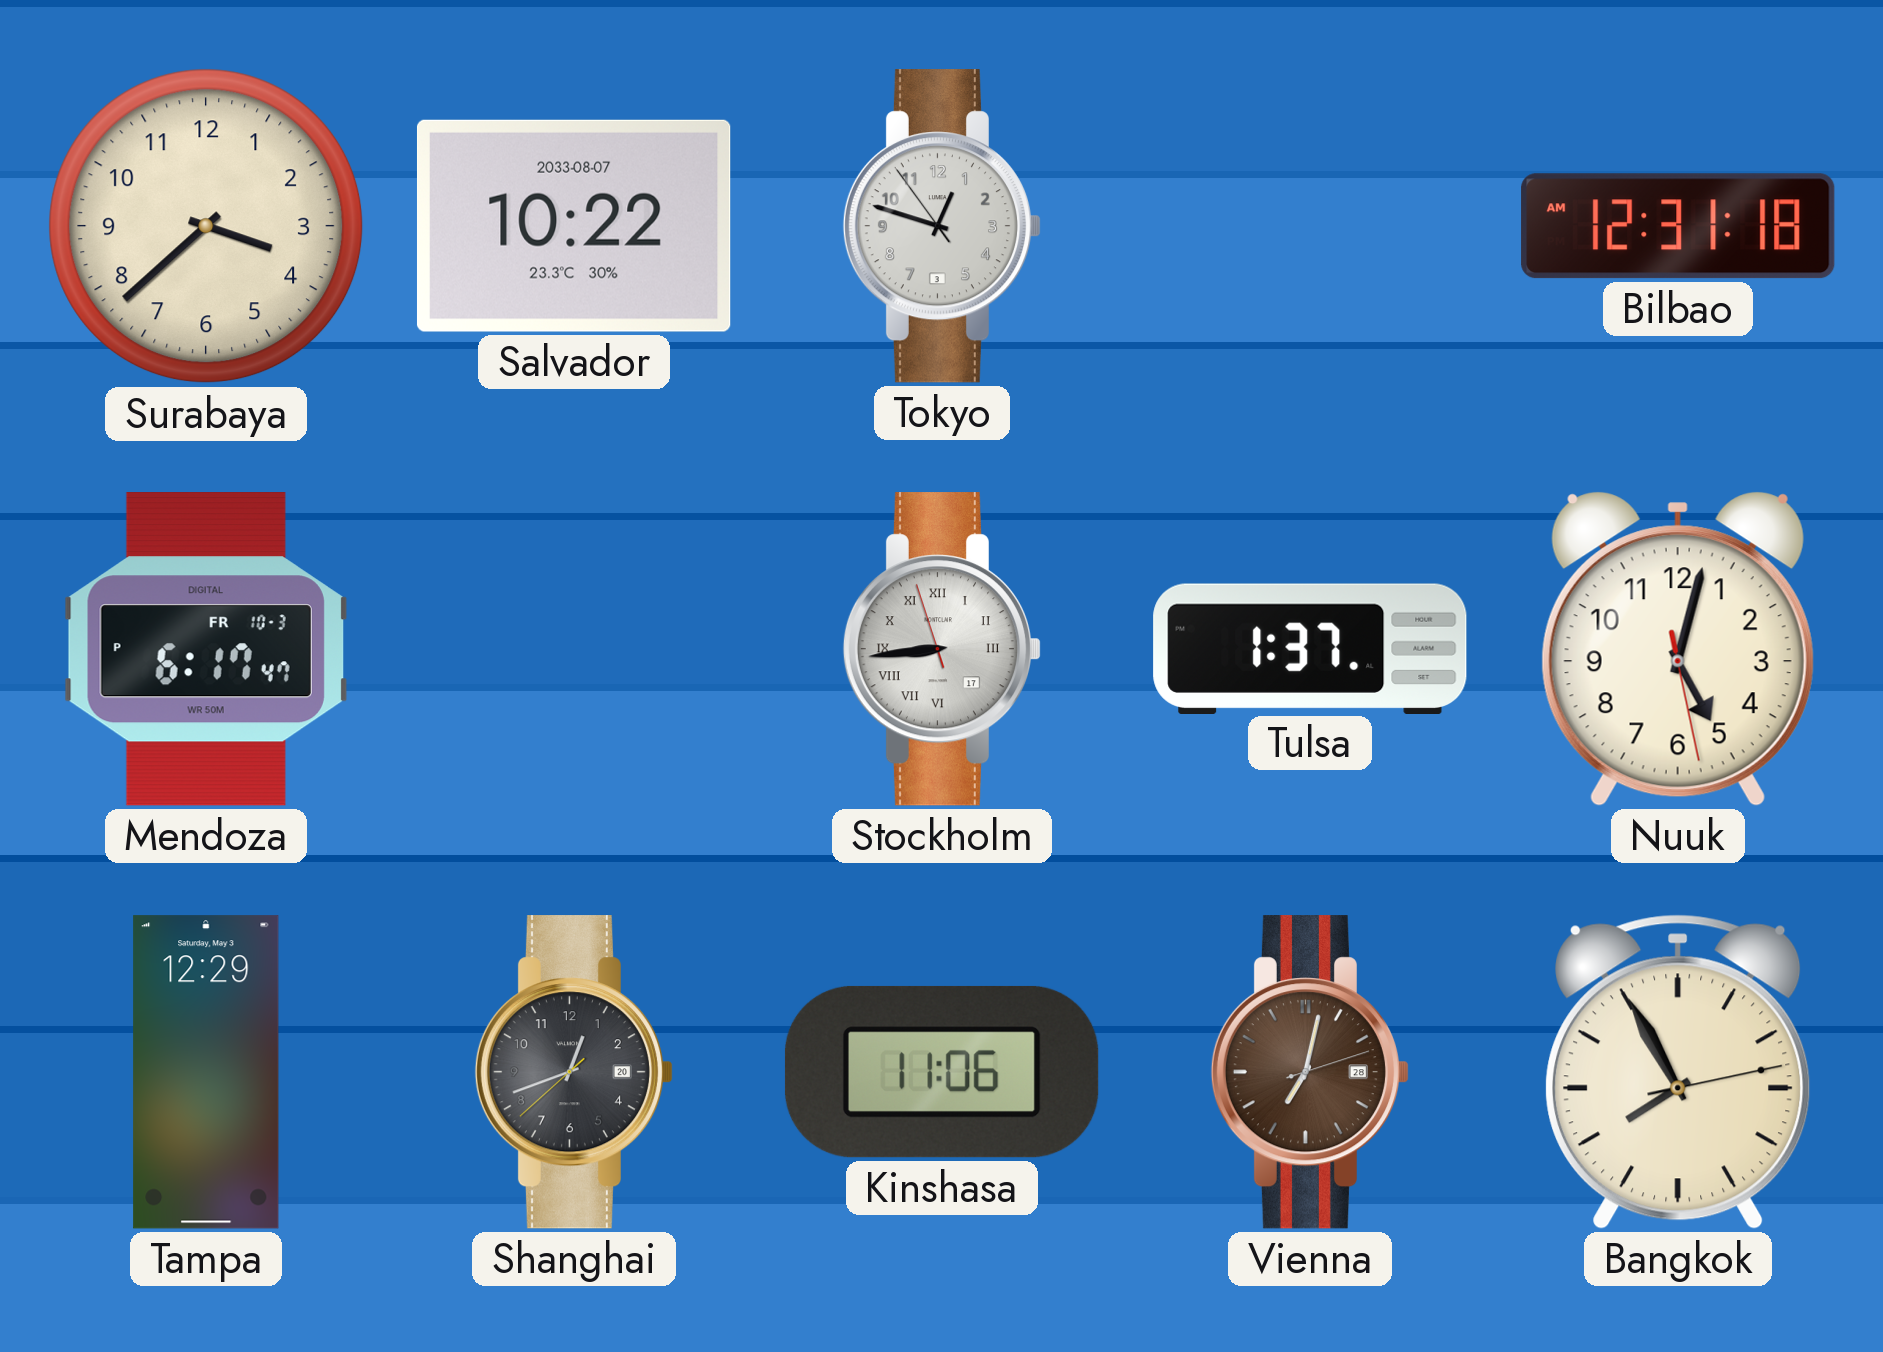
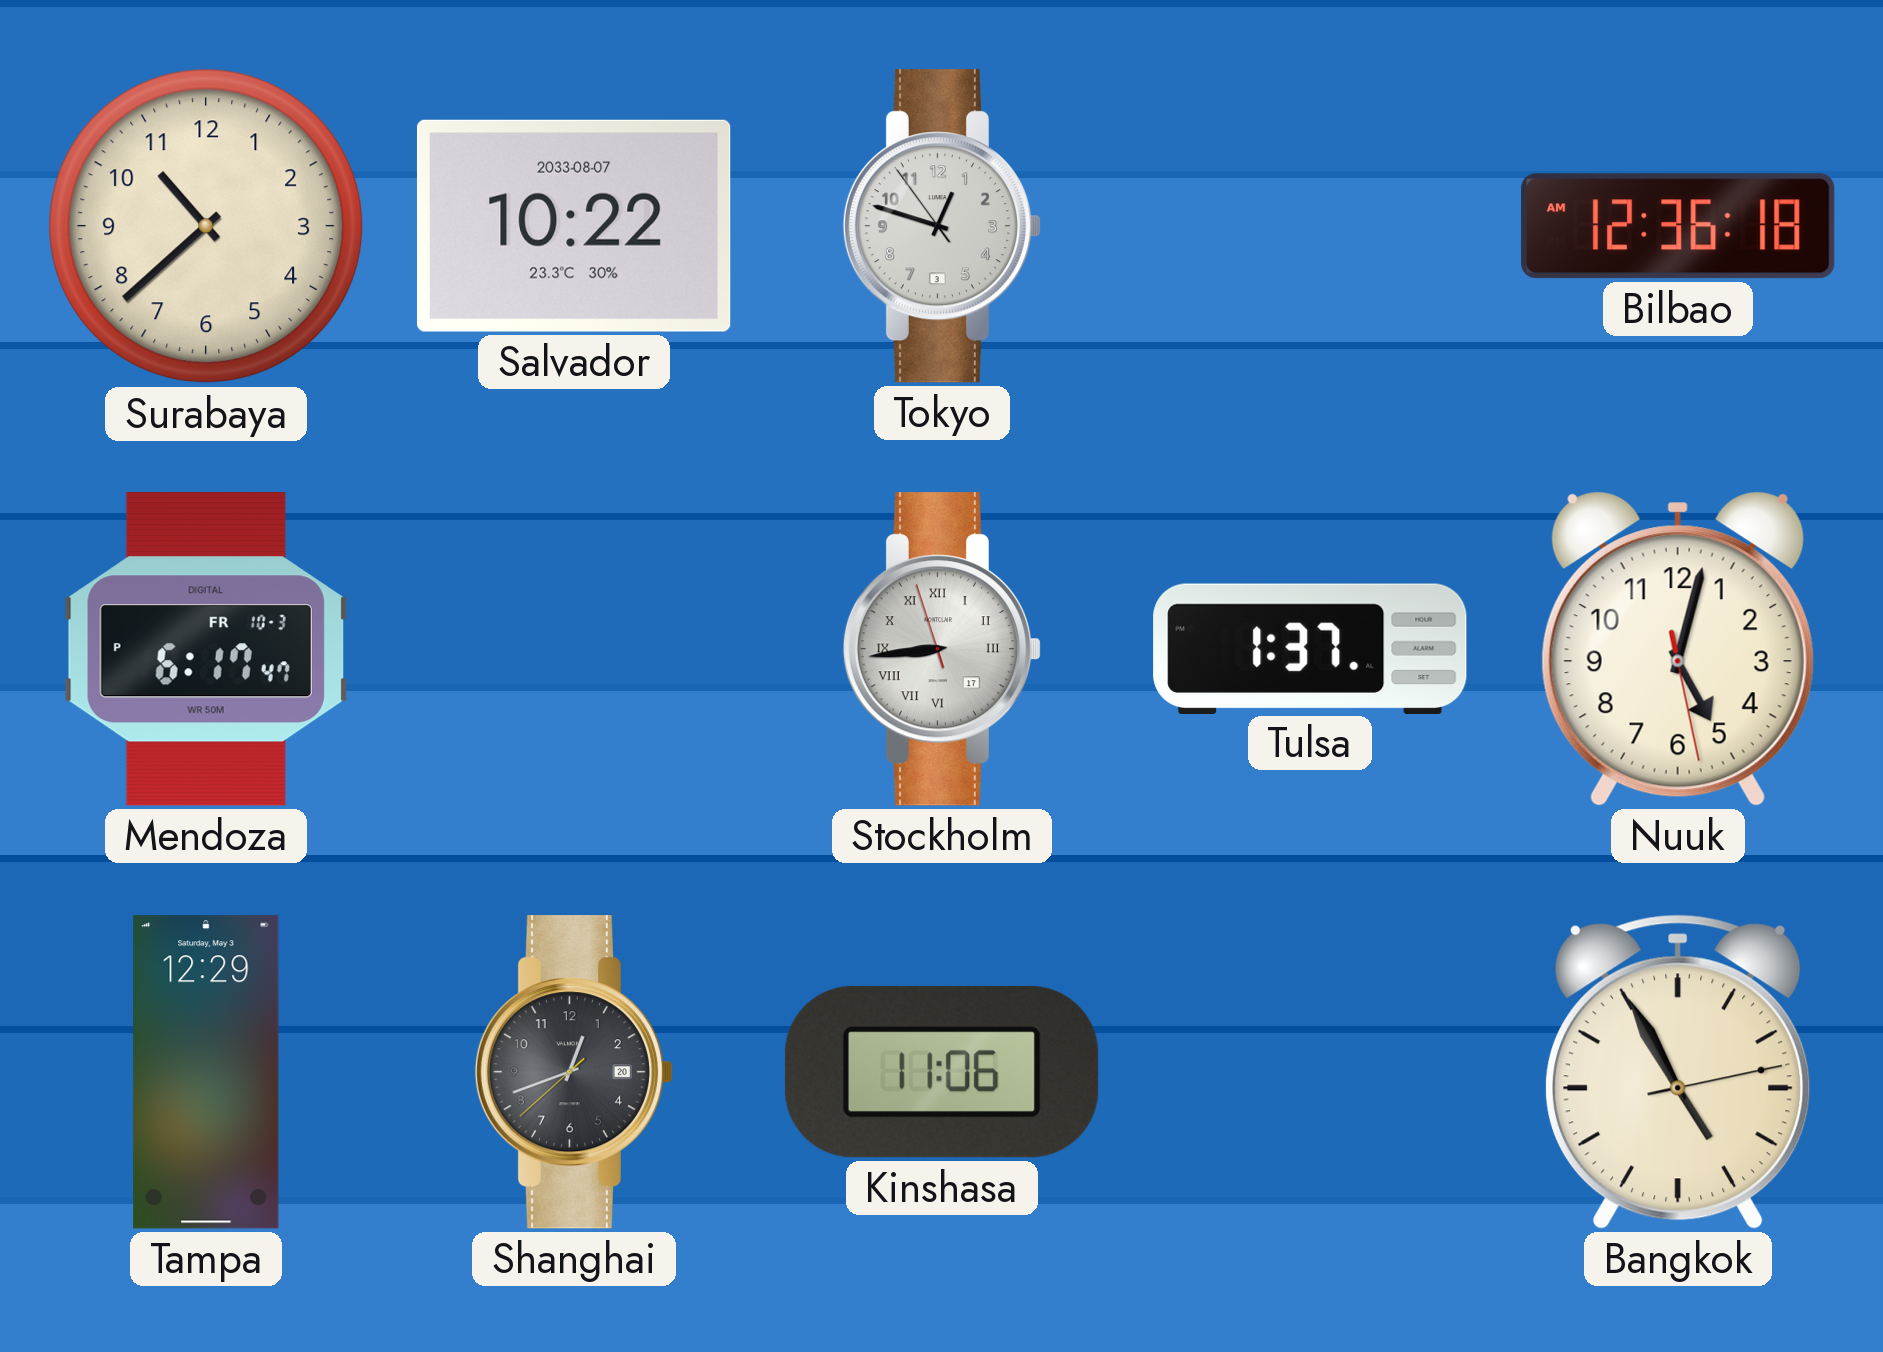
Surabaya: 3:38 -> 10:38 (206, 226)
Bilbao: 12:31 -> 12:36 (1678, 226)
Vienna: 7:02 -> none (1309, 1072)
Bangkok: 7:55 -> 4:55 (1678, 1072)
